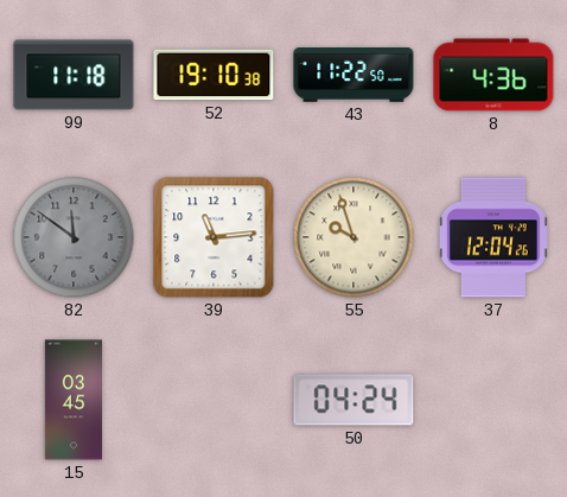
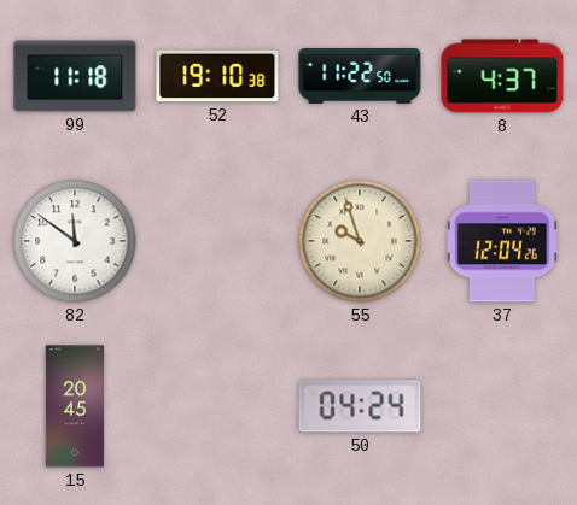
8: 4:36 -> 4:37 (502, 76)
82 dial: grey -> white (75, 241)
39: 11:14 -> none (214, 237)
15: 03:45 -> 20:45 (74, 406)
